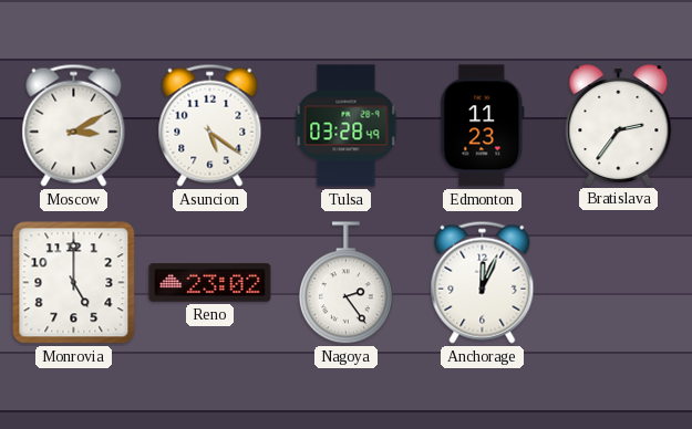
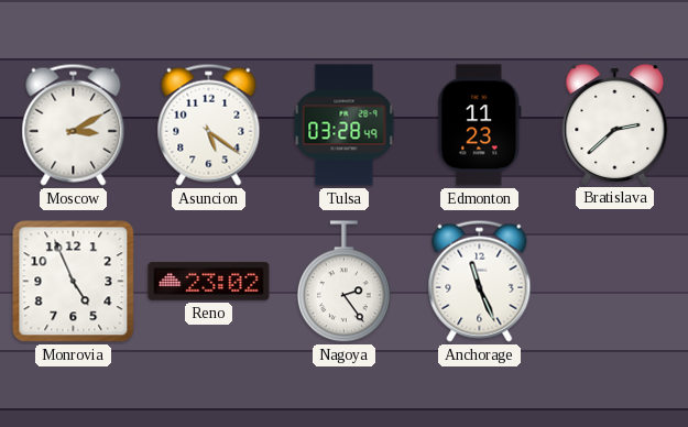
Bratislava: 2:36 -> 2:38 (615, 125)
Monrovia: 5:00 -> 4:56 (74, 282)
Anchorage: 12:04 -> 11:26 (480, 281)
